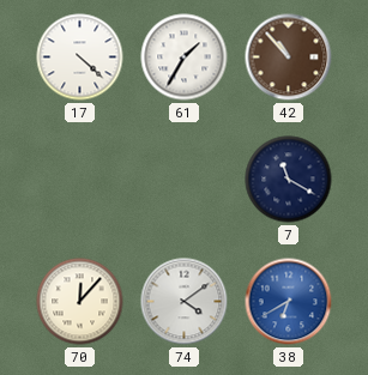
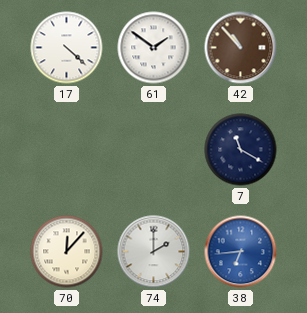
61: 1:35 -> 1:51 (154, 48)
74: 4:09 -> 2:00 (154, 252)
38: 6:40 -> 6:44 (241, 252)
